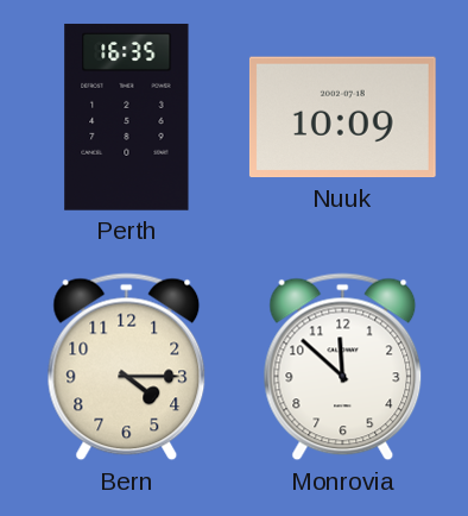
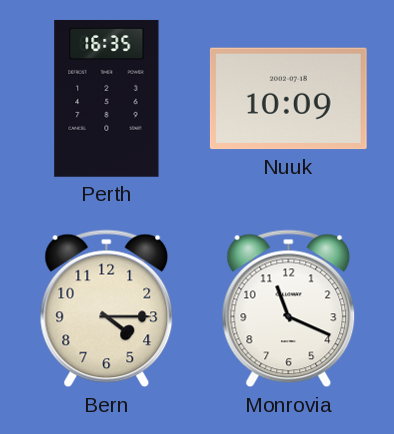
Monrovia: 11:52 -> 11:19 (289, 309)
